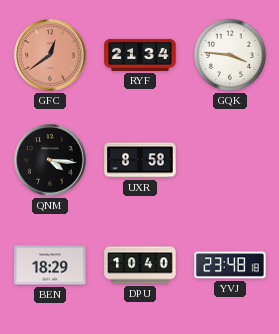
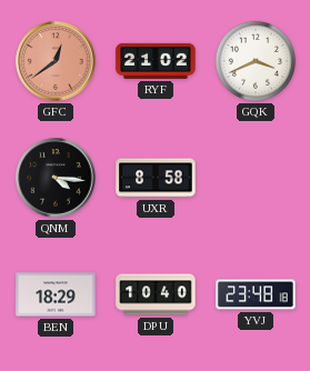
RYF: 21:34 -> 21:02 (156, 61)
GQK: 3:46 -> 3:41 (256, 61)
